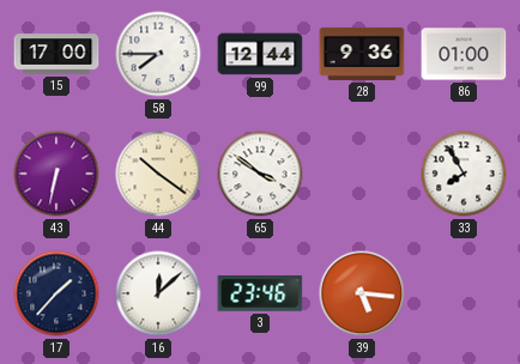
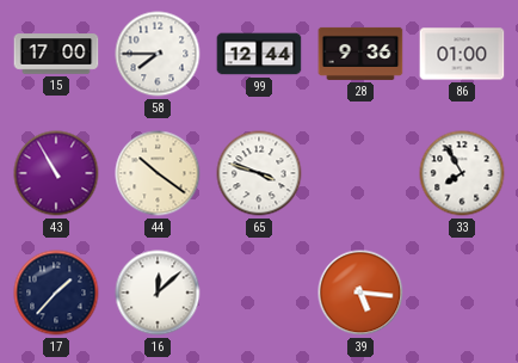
43: 6:32 -> 10:55 (56, 173)
65: 3:51 -> 3:48 (259, 173)
3: 23:46 -> none (260, 293)
